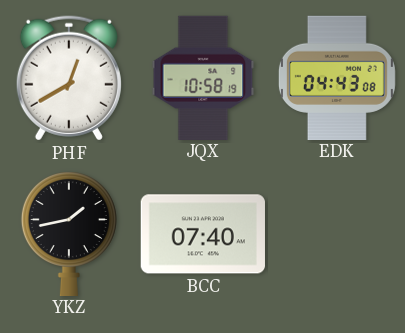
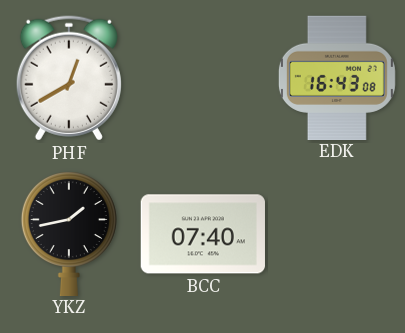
JQX: 10:58 -> none (203, 77)
EDK: 04:43 -> 16:43 (337, 77)
